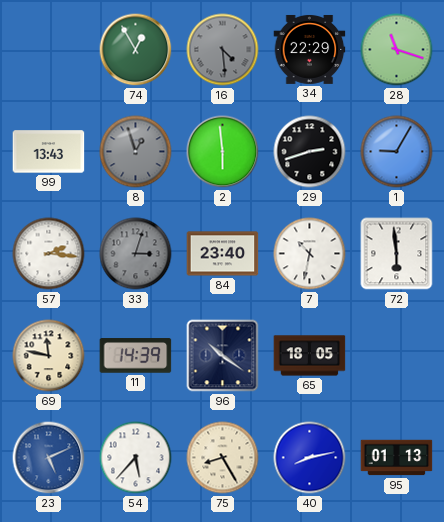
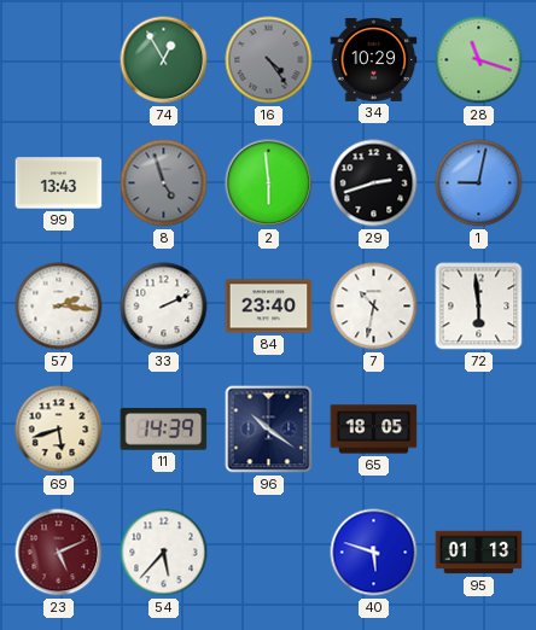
16: 4:29 -> 4:24 (269, 60)
34: 22:29 -> 10:29 (374, 59)
8: 12:57 -> 4:57 (164, 183)
1: 9:05 -> 9:02 (479, 183)
33: 3:03 -> 2:11 (164, 307)
33 dial: grey -> white (164, 307)
69: 11:47 -> 5:42 (59, 430)
23 dial: blue -> burgundy (59, 553)
75: 8:25 -> none (223, 458)
40: 8:13 -> 5:48 (374, 553)
